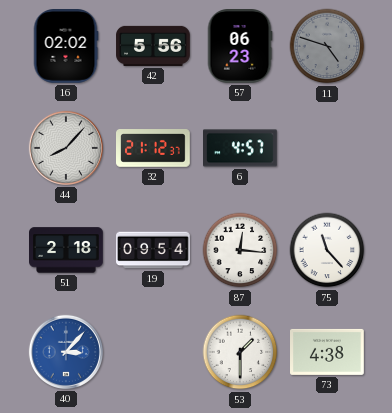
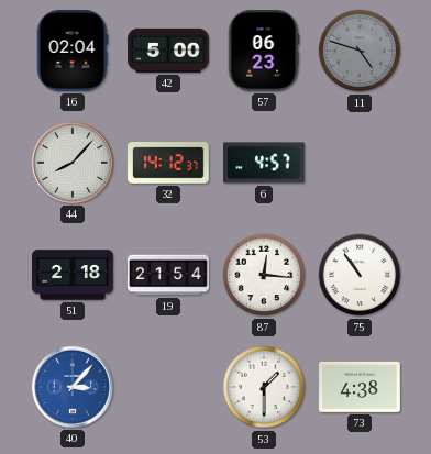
16: 02:02 -> 02:04 (73, 52)
42: 5:56 -> 5:00 (168, 51)
32: 21:12 -> 14:12 (169, 163)
19: 09:54 -> 21:54 (169, 275)
75: 11:23 -> 10:54 (360, 275)
